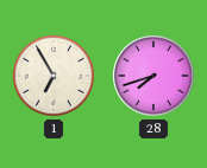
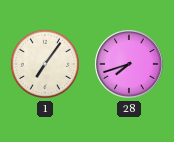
1: 6:55 -> 7:06 (45, 64)
